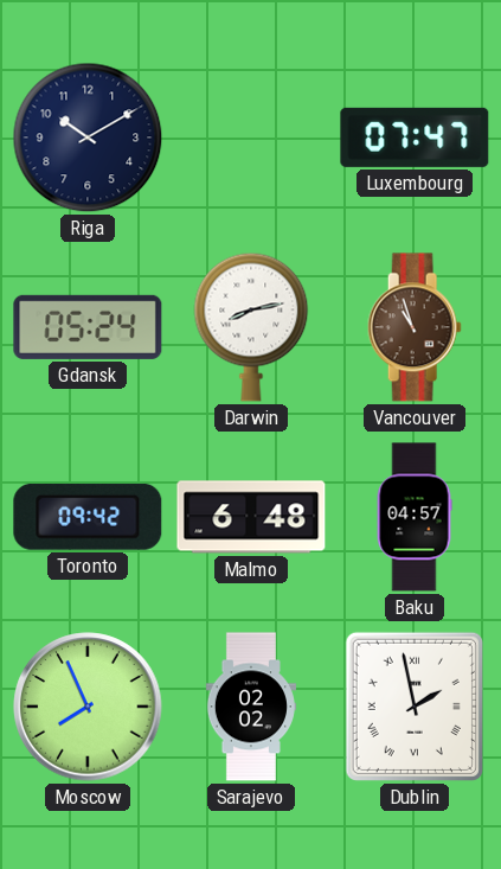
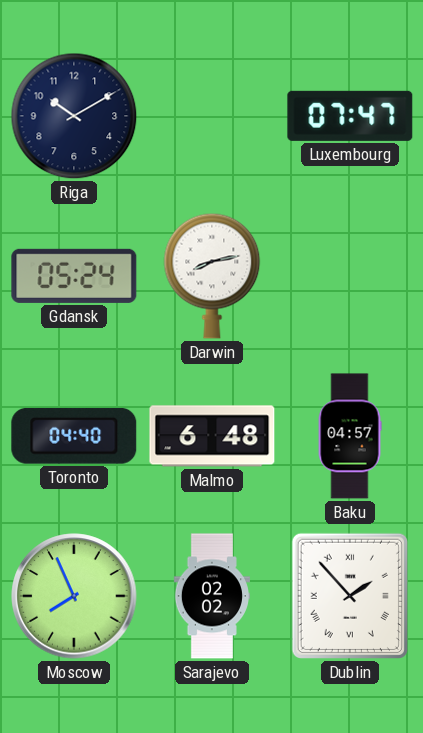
Vancouver: 10:57 -> none (415, 327)
Toronto: 09:42 -> 04:40 (74, 436)
Dublin: 1:58 -> 1:53 (350, 596)
